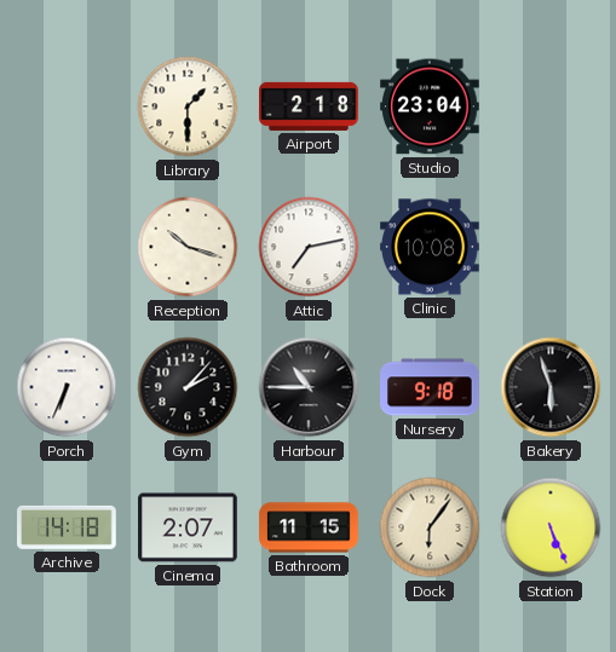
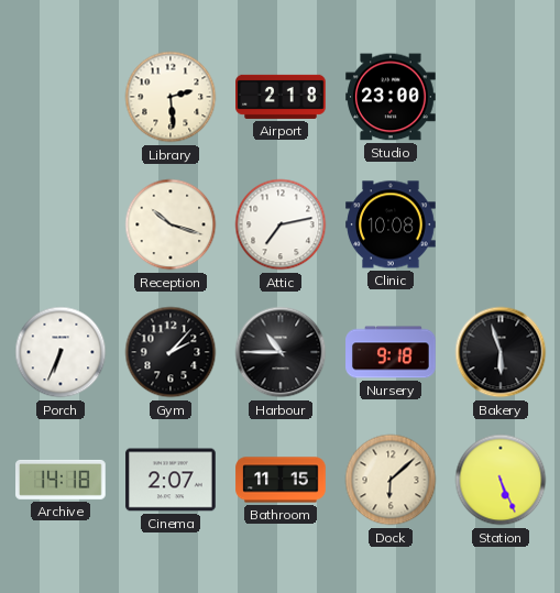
Library: 1:30 -> 2:29 (171, 97)
Studio: 23:04 -> 23:00 (391, 97)
Dock: 6:06 -> 6:08 (391, 480)
